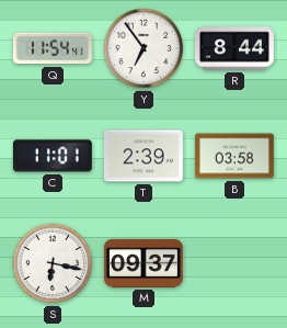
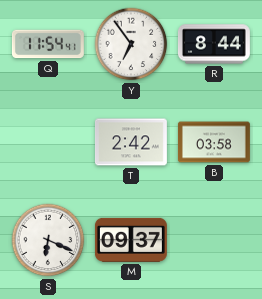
C: 11:01 -> none (53, 156)
T: 2:39 -> 2:42 (131, 142)
S: 6:17 -> 6:19 (48, 240)
